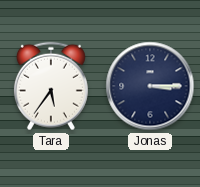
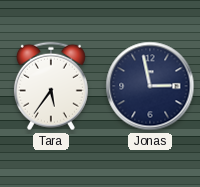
Jonas: 3:15 -> 2:58 (150, 86)
